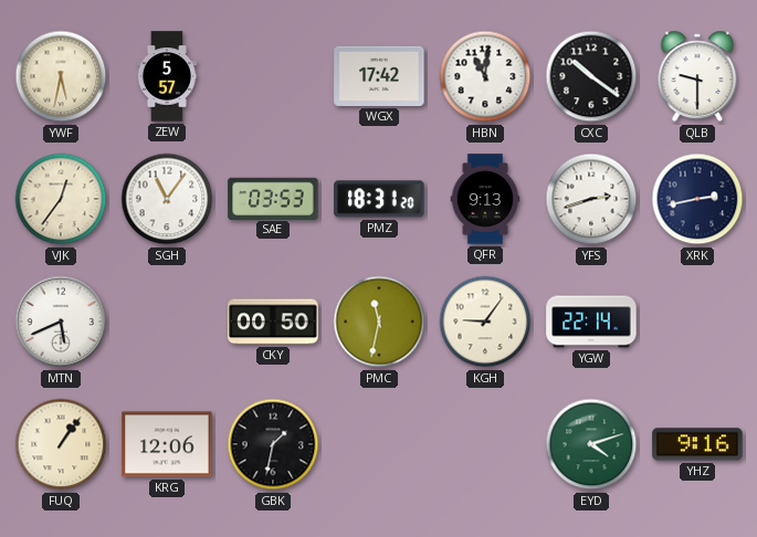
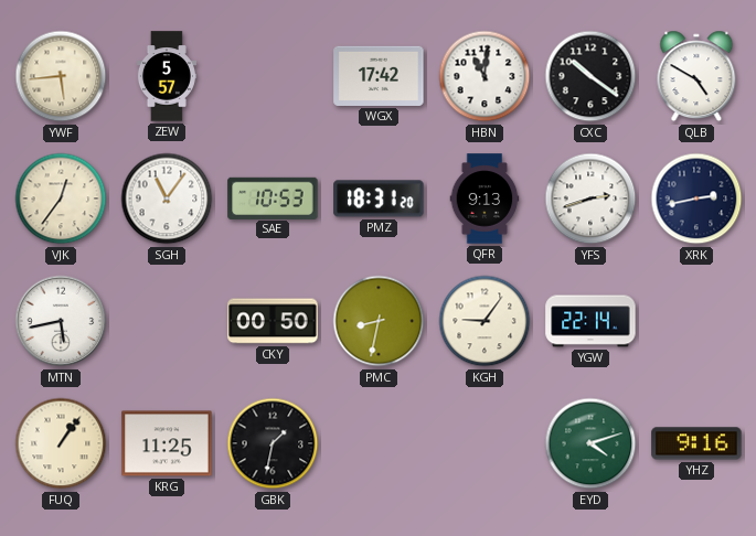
YWF: 5:32 -> 5:44 (61, 76)
QLB: 9:30 -> 4:50 (696, 76)
SAE: 03:53 -> 10:53 (273, 197)
MTN: 5:41 -> 5:43 (61, 321)
PMC: 11:32 -> 8:32 (379, 321)
KRG: 12:06 -> 11:25 (167, 443)
